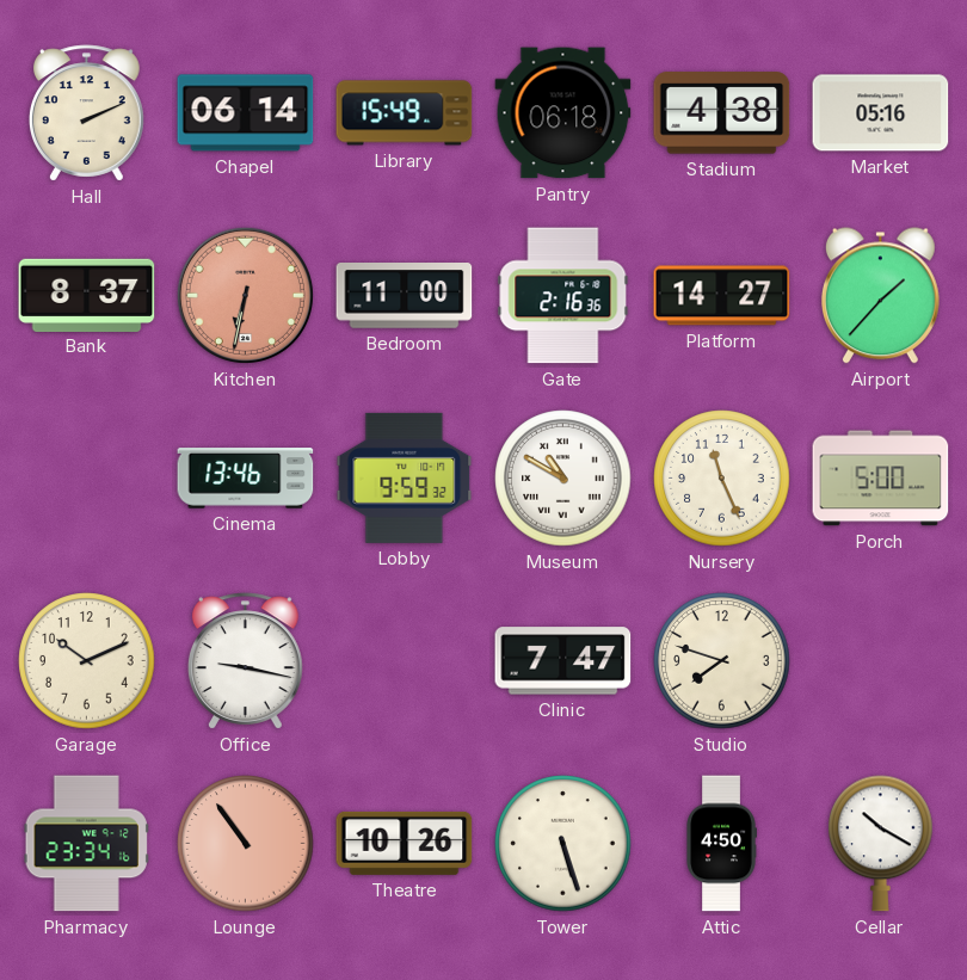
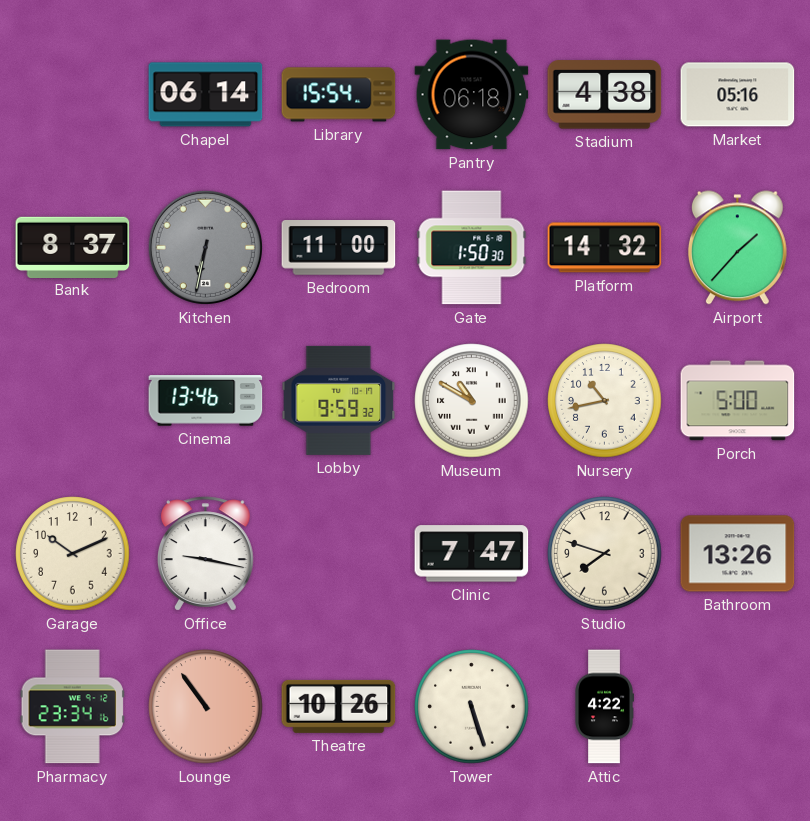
Hall: 2:11 -> none (87, 113)
Library: 15:49 -> 15:54 (339, 95)
Kitchen dial: salmon -> grey (205, 247)
Gate: 2:16 -> 1:50 (472, 248)
Platform: 14:27 -> 14:32 (605, 248)
Nursery: 11:26 -> 10:43 (605, 401)
Bathroom: none -> 13:26 (738, 554)
Attic: 4:50 -> 4:22 (604, 707)
Cellar: 10:20 -> none (881, 844)
